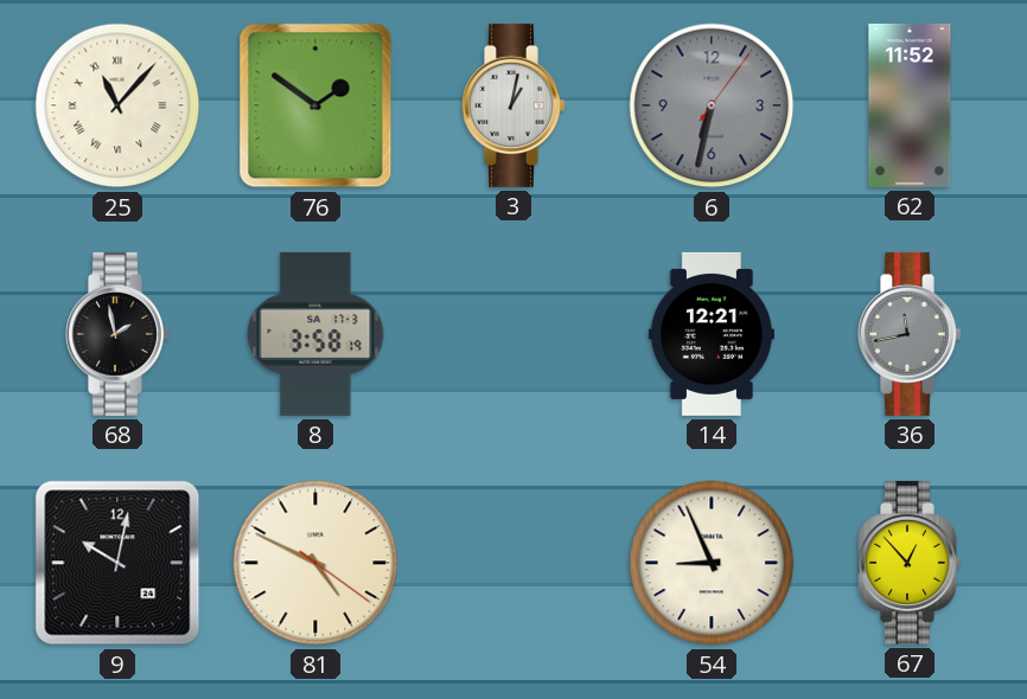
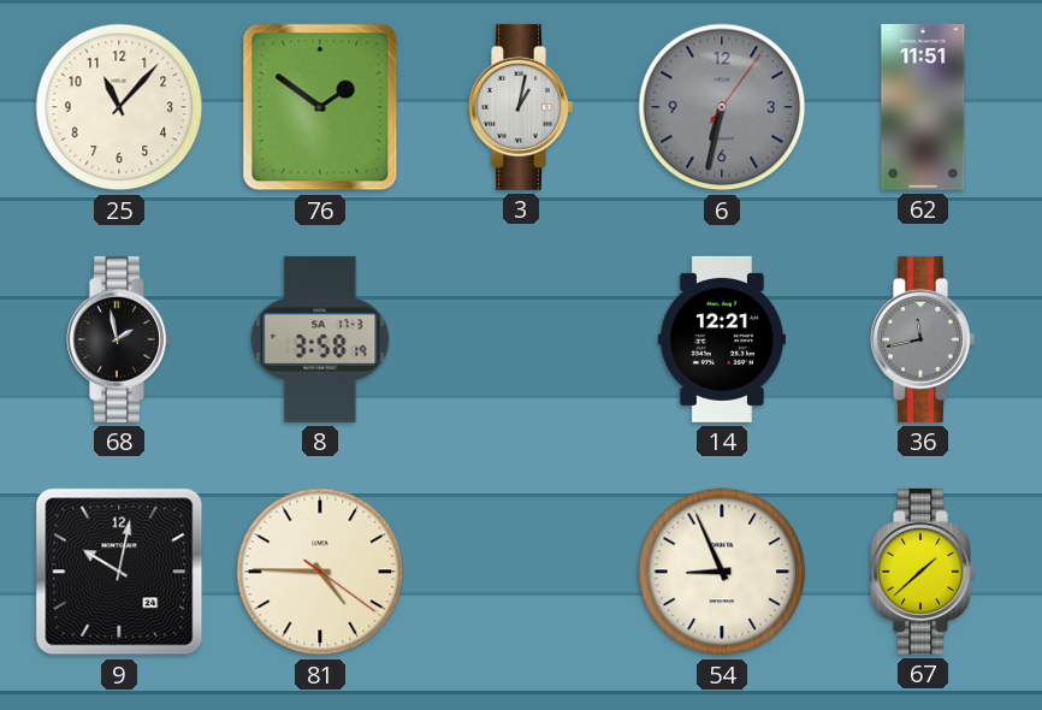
25 numerals: Roman -> Arabic (119, 107)
62: 11:52 -> 11:51 (923, 107)
81: 4:49 -> 4:45 (320, 572)
67: 12:53 -> 1:38 (924, 572)
